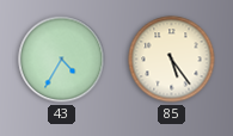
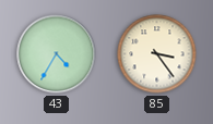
85: 5:24 -> 3:24 (157, 54)
